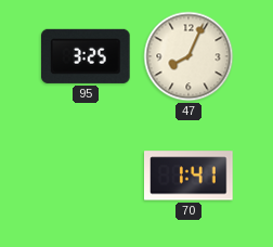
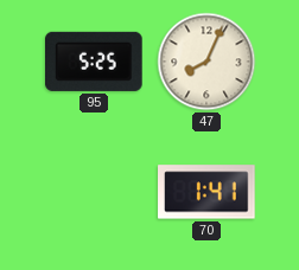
95: 3:25 -> 5:25 (95, 62)
